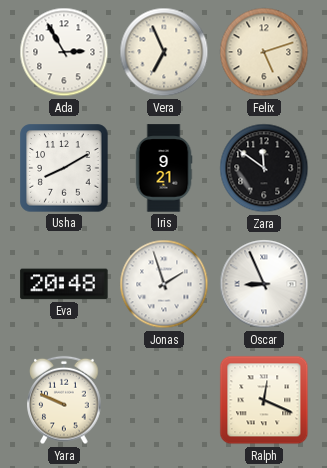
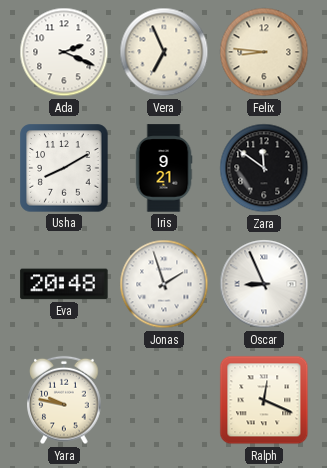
Ada: 2:55 -> 2:19 (64, 52)
Felix: 5:12 -> 8:46 (264, 52)
Yara: 9:49 -> 9:47 (64, 400)
